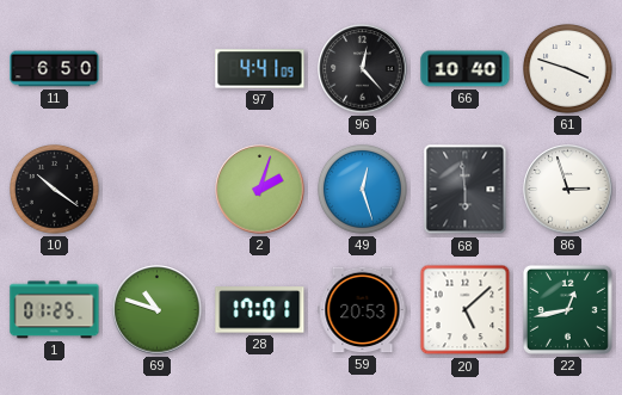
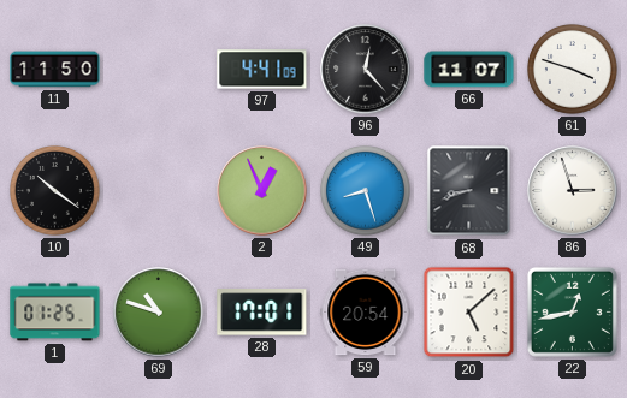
11: 6:50 -> 11:50 (55, 70)
66: 10:40 -> 11:07 (469, 70)
2: 2:03 -> 12:56 (262, 191)
49: 12:27 -> 8:27 (366, 191)
68: 5:59 -> 8:42 (469, 191)
59: 20:53 -> 20:54 (366, 313)
